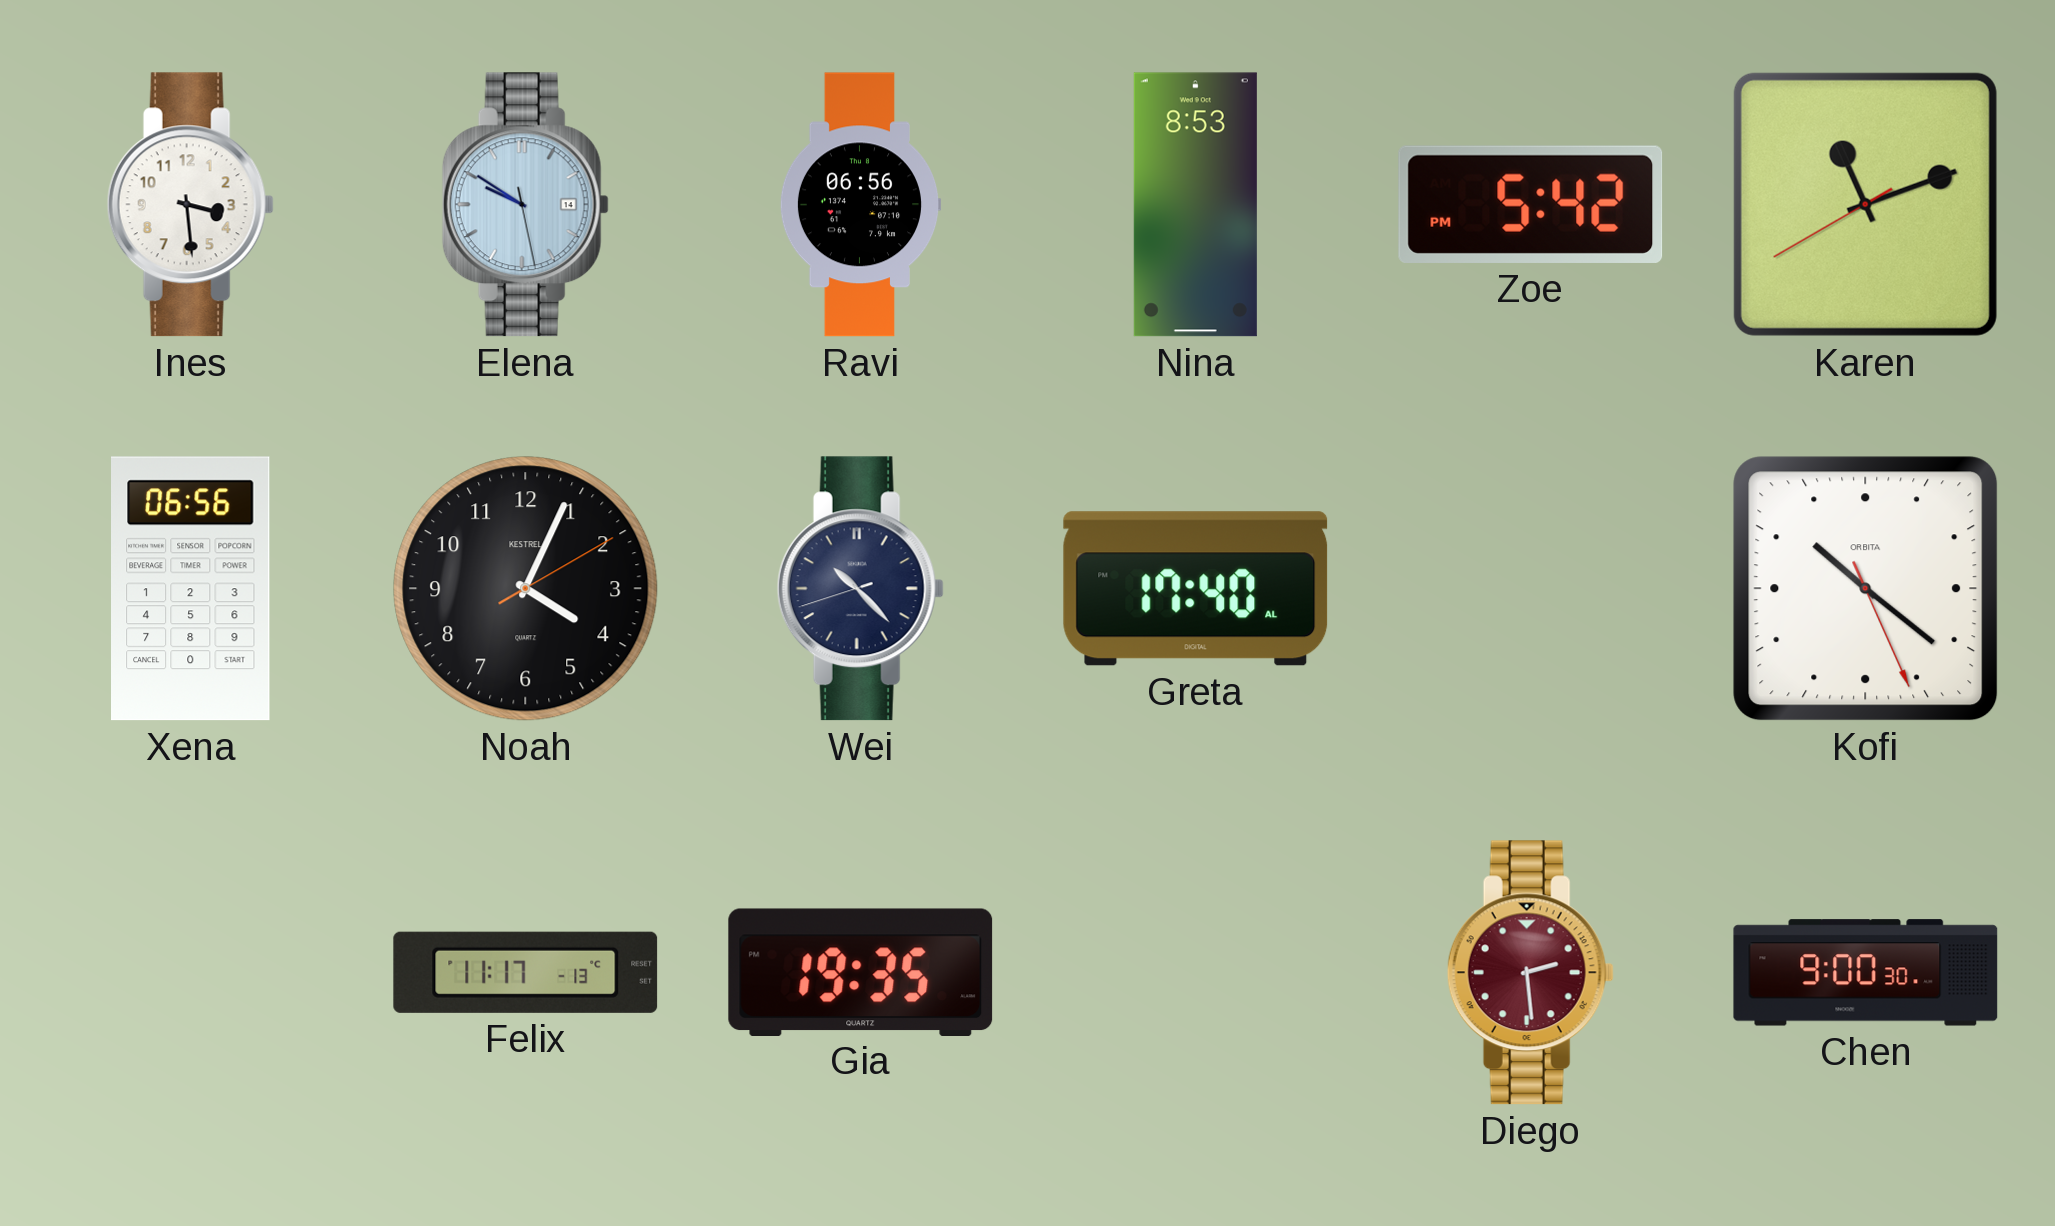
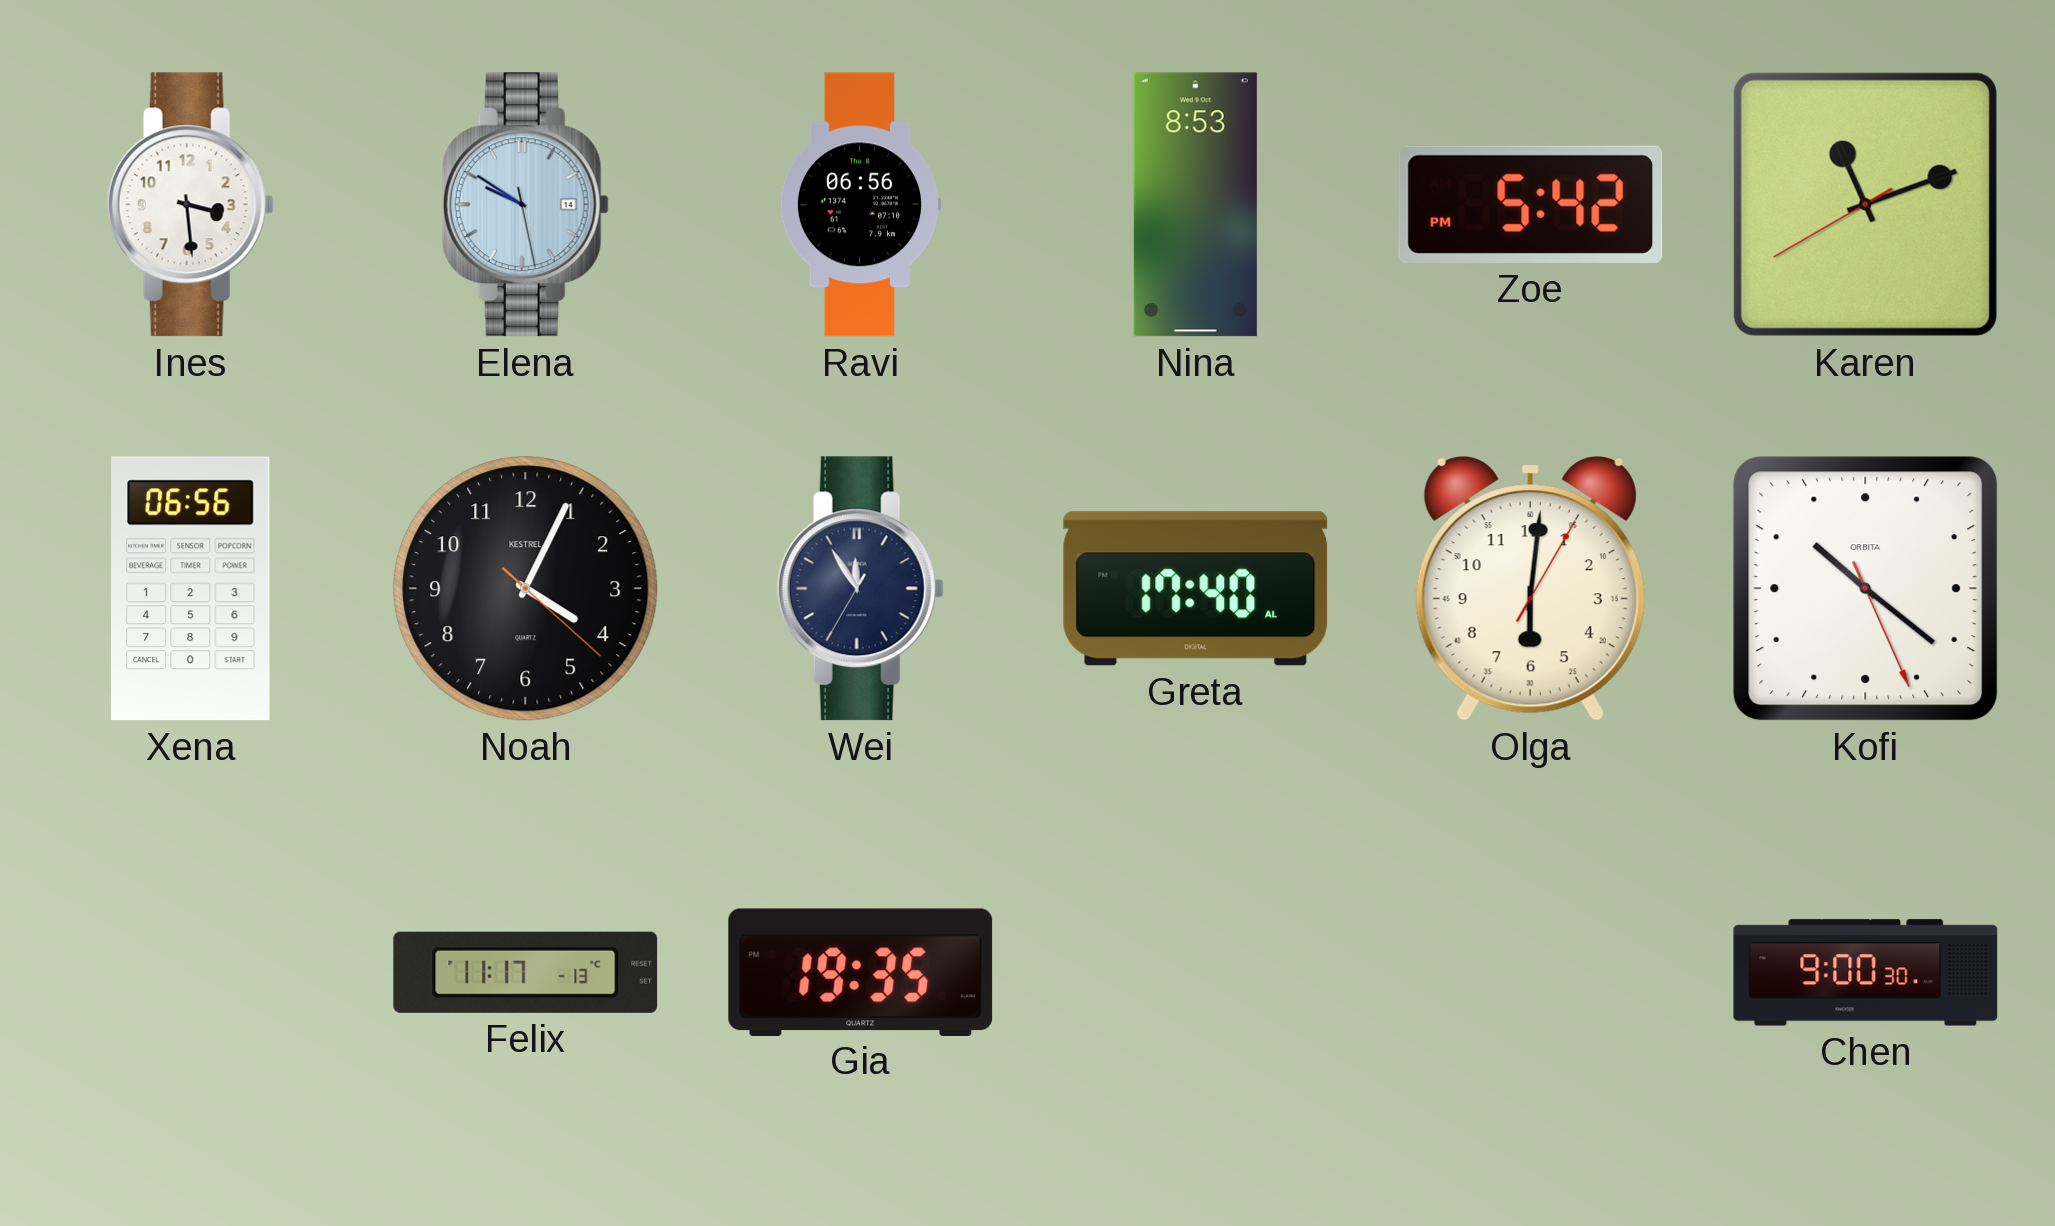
Noah: 4:04:10 -> 4:04:22 (526, 589)
Wei: 10:22 -> 11:54 (860, 589)
Olga: none -> 6:01 (1530, 589)
Diego: 2:29 -> none (1530, 973)
